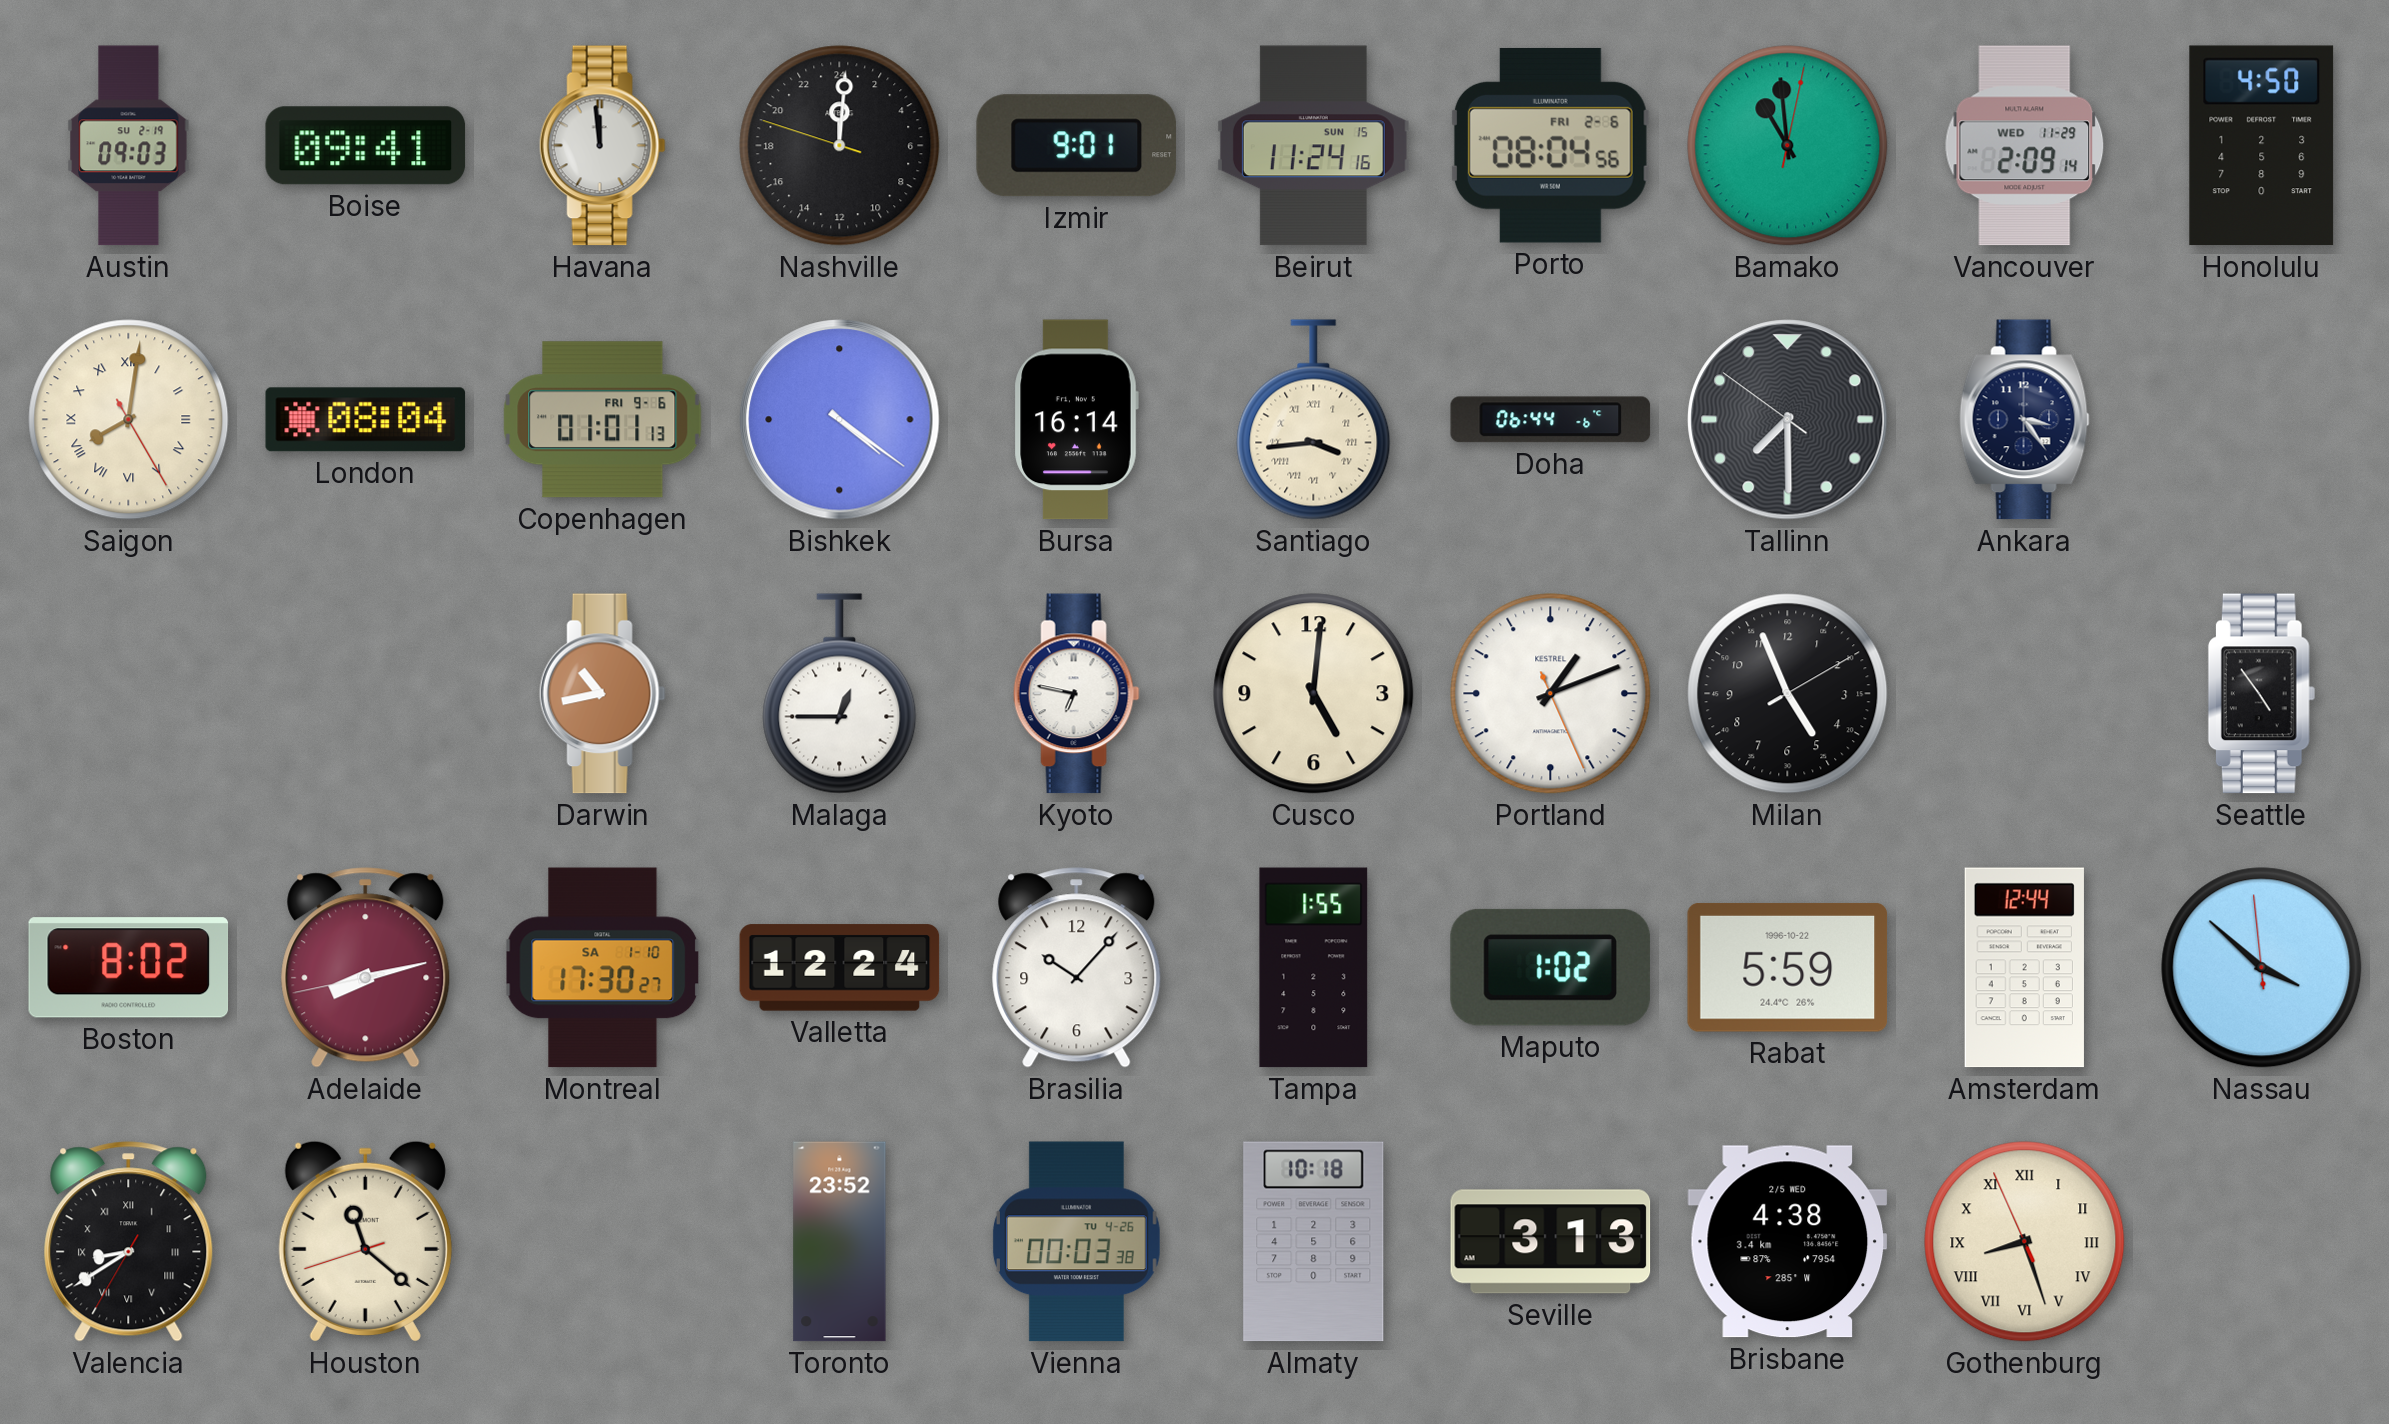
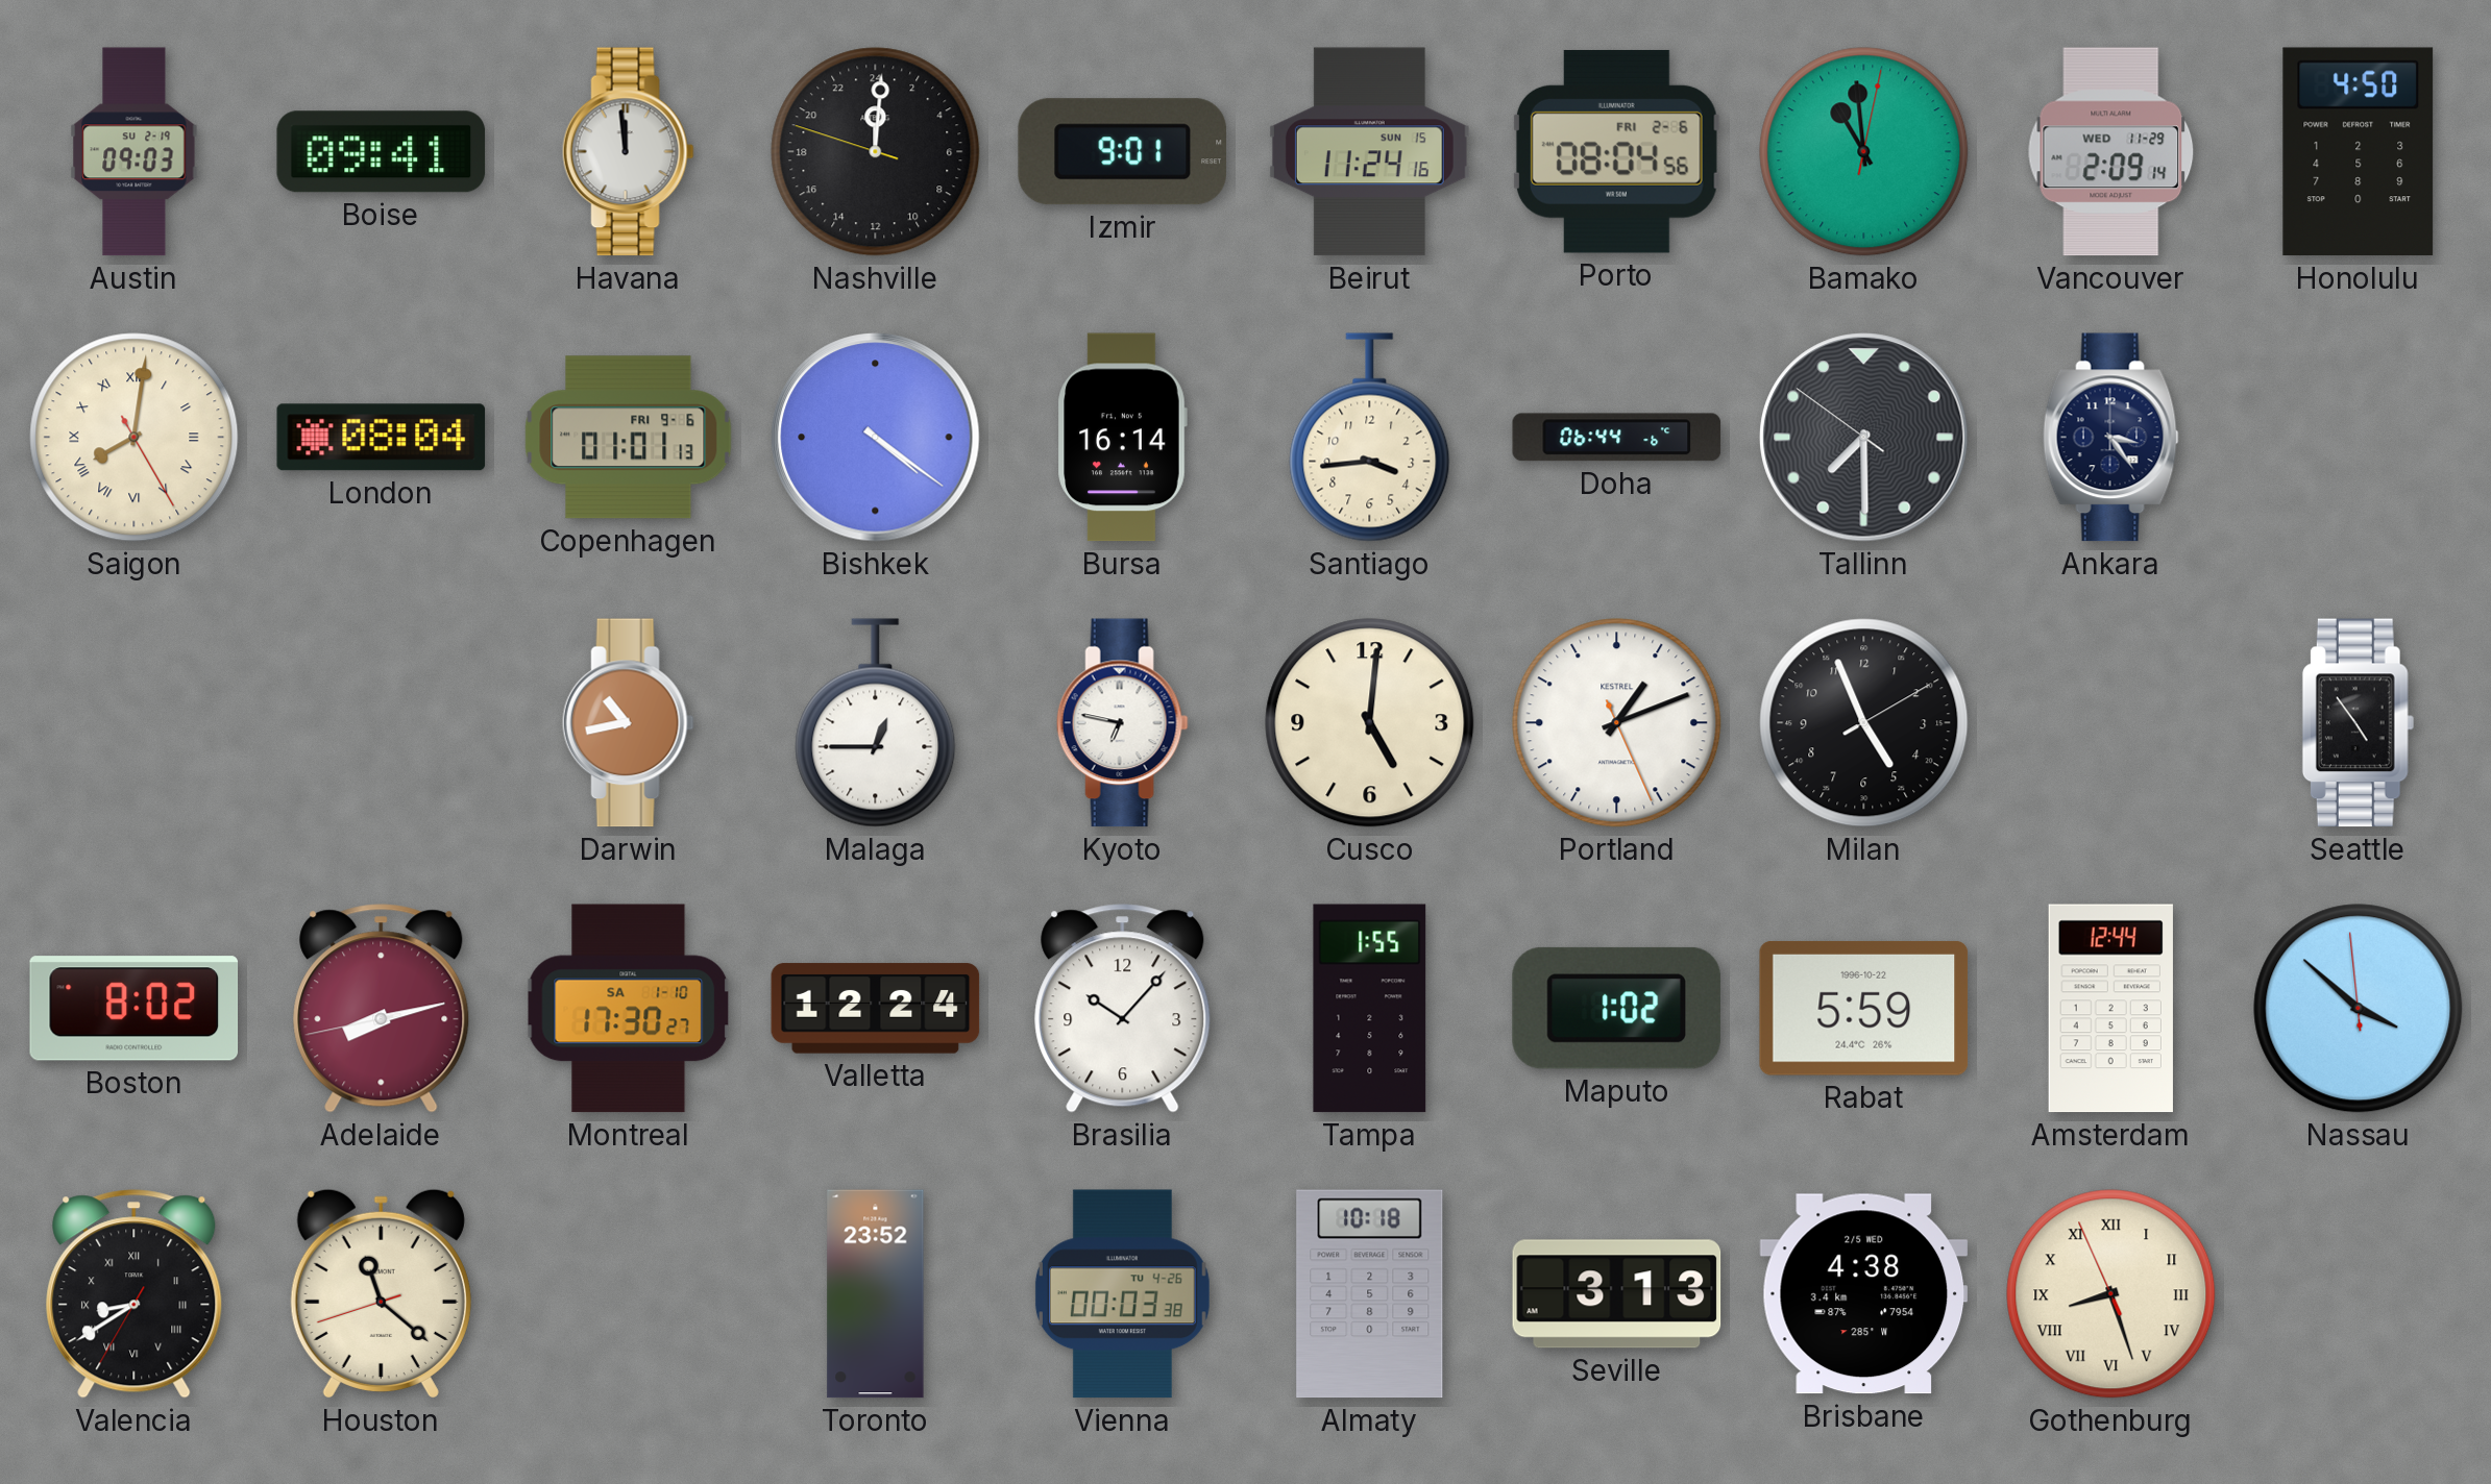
Santiago numerals: Roman -> Arabic (1370, 438)
